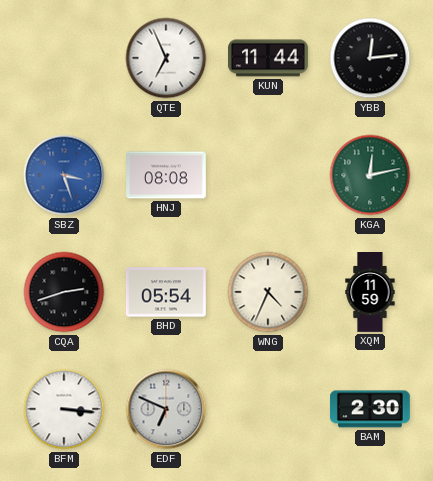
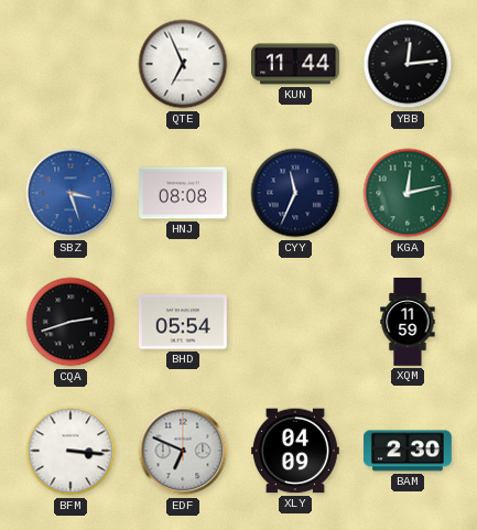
CYY: none -> 11:34 (295, 193)
WNG: 4:34 -> none (268, 292)
XLY: none -> 04:09 (295, 451)
